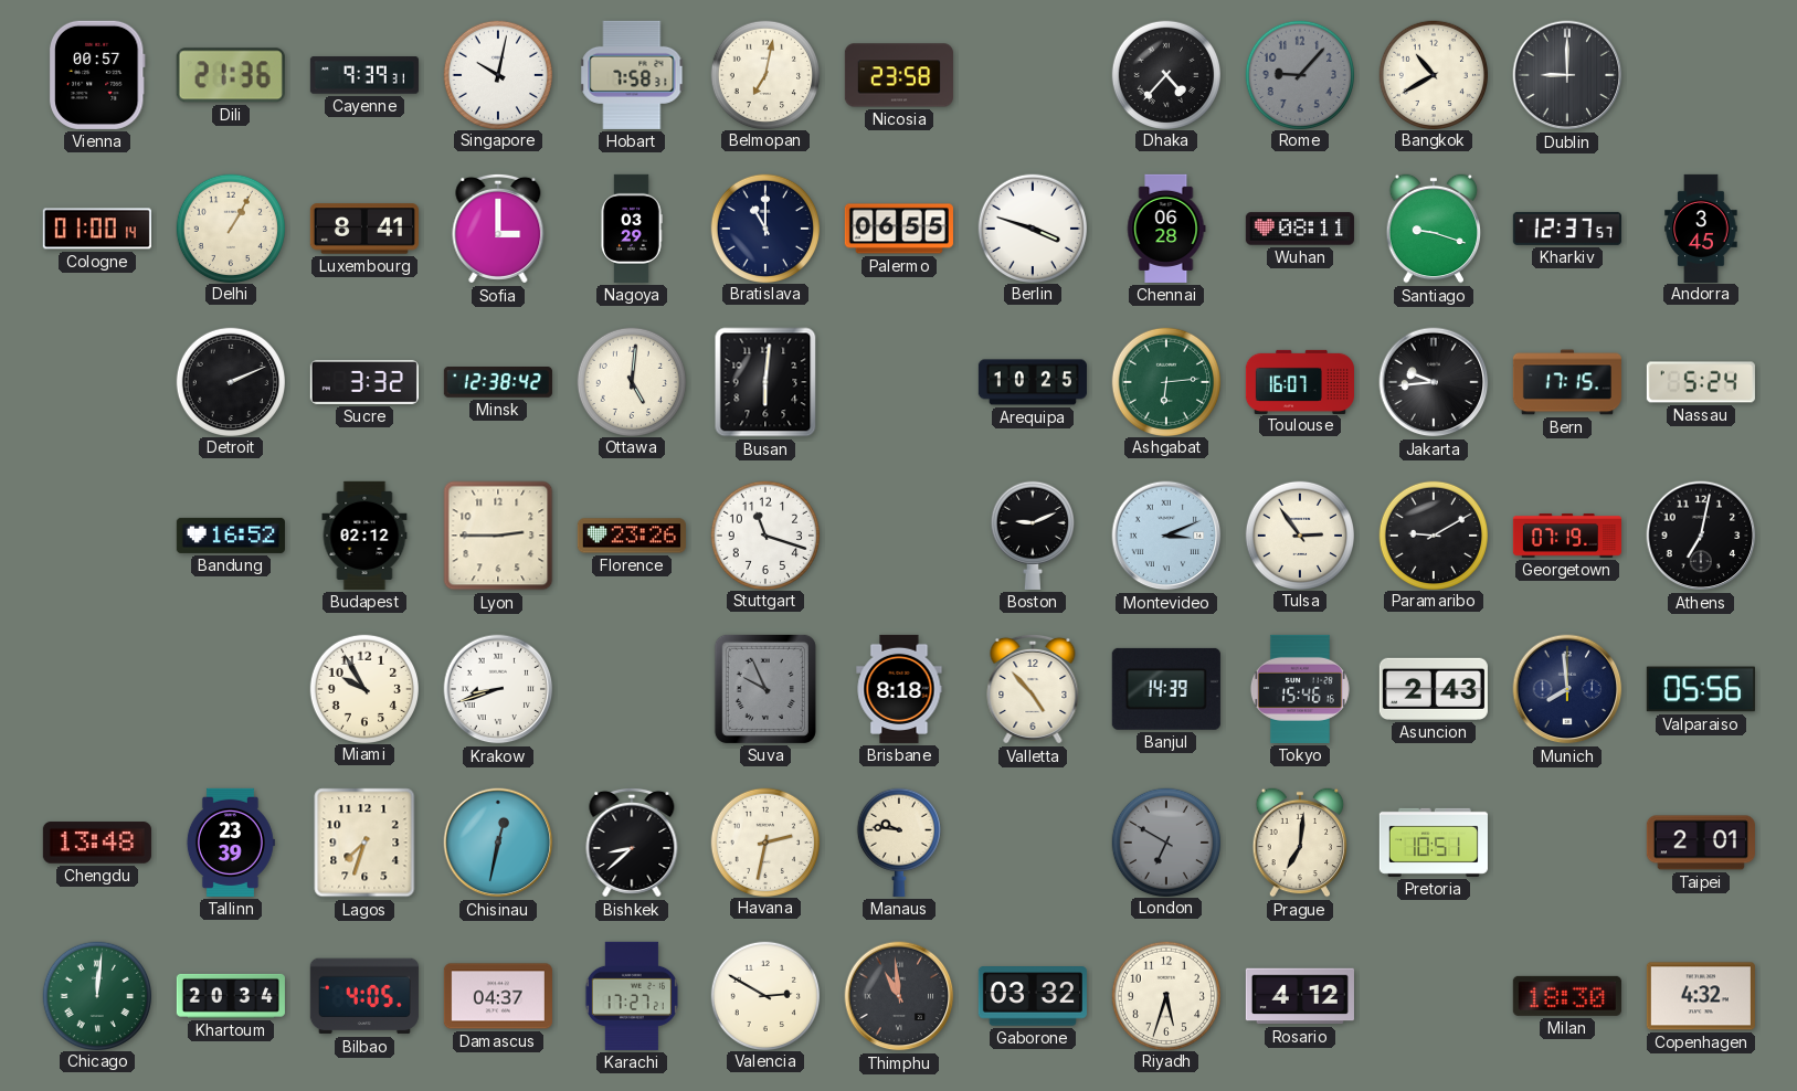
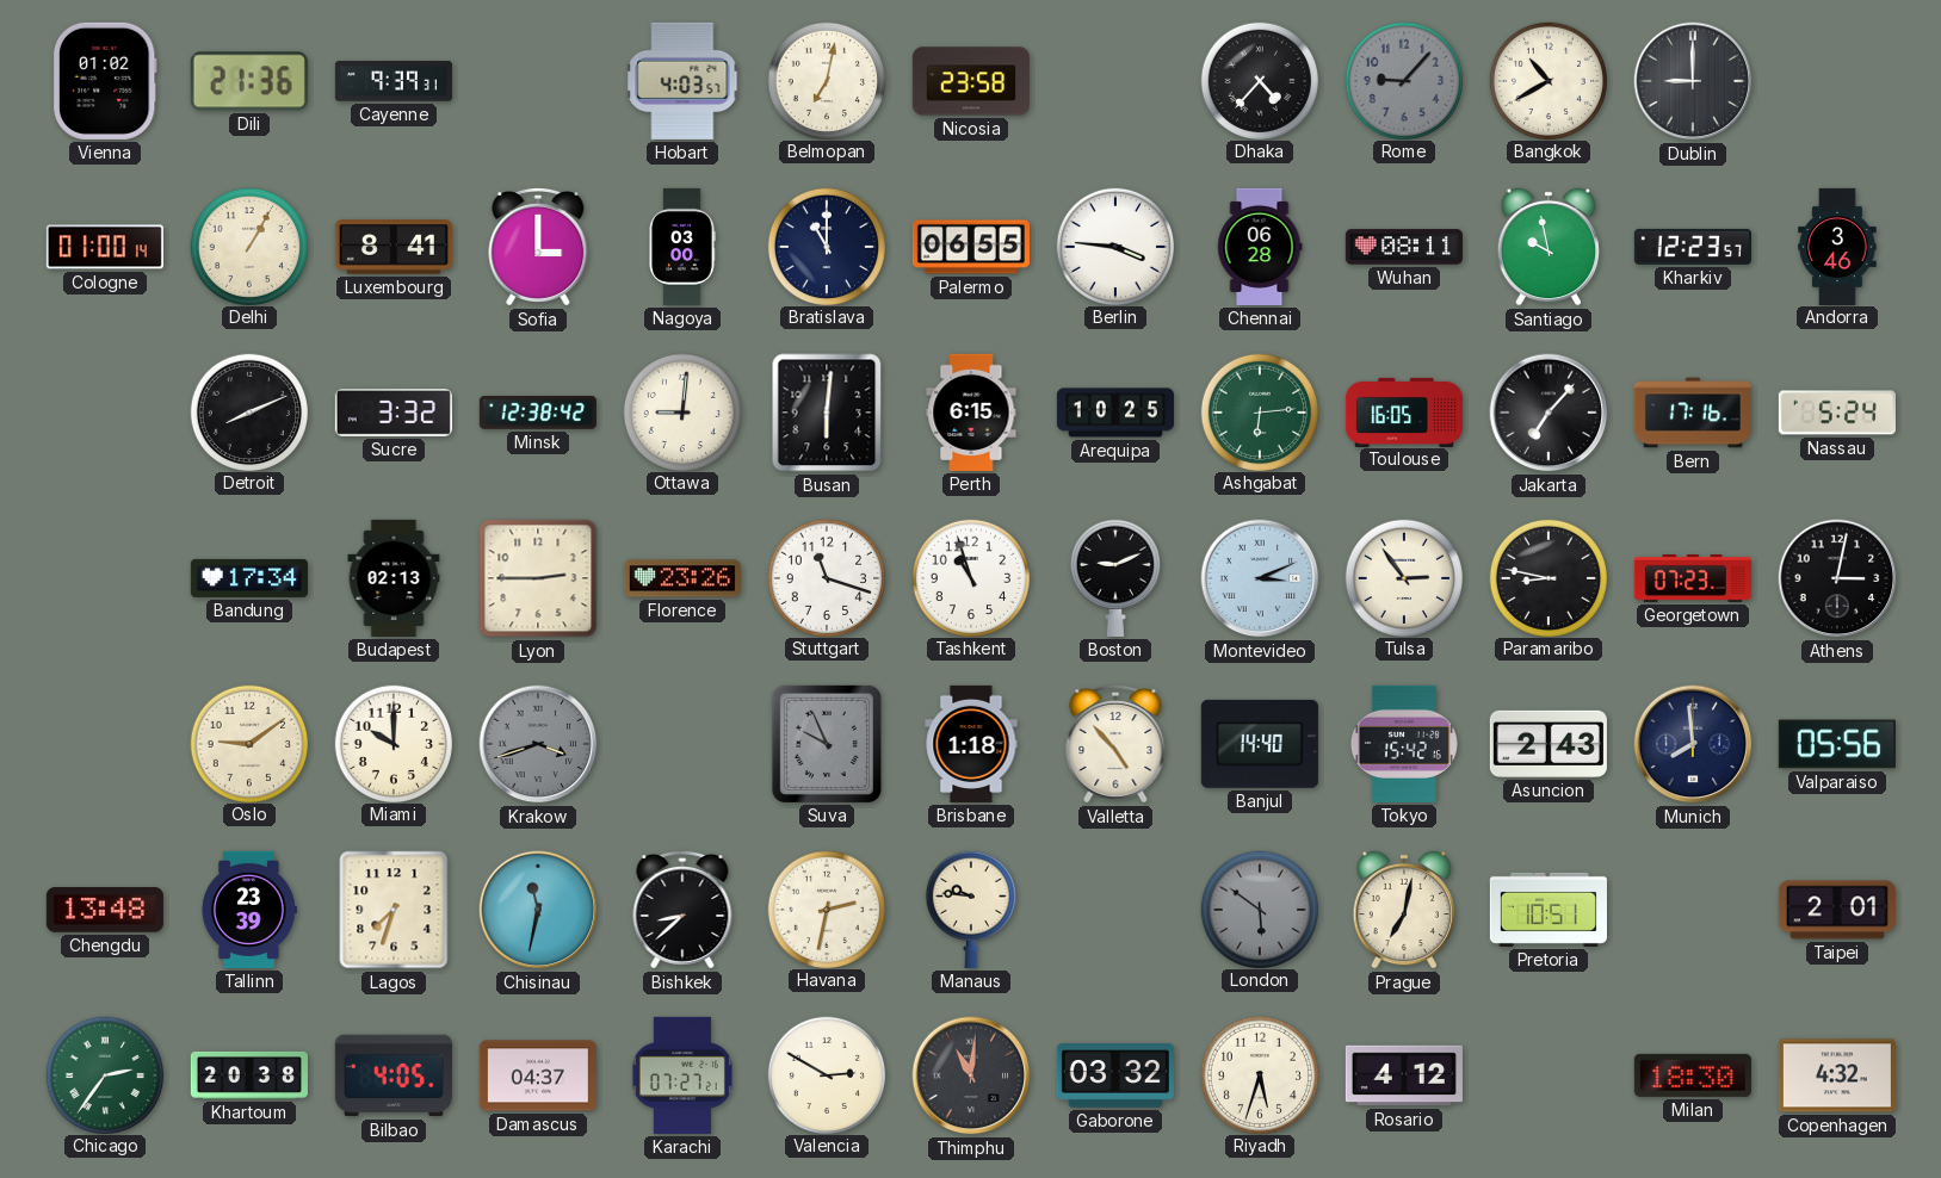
Vienna: 00:57 -> 01:02 (105, 81)
Singapore: 10:02 -> none (497, 74)
Hobart: 7:58 -> 4:03 (682, 81)
Nagoya: 03:29 -> 03:00 (682, 247)
Berlin: 3:48 -> 3:46 (1114, 246)
Santiago: 9:18 -> 9:58 (1549, 247)
Kharkiv: 12:37 -> 12:23 (1693, 247)
Andorra: 3:45 -> 3:46 (1837, 246)
Detroit: 2:11 -> 8:11 (248, 411)
Ottawa: 5:01 -> 9:01 (681, 411)
Perth: none -> 6:15 (971, 413)
Toulouse: 16:07 -> 16:05 (1403, 411)
Jakarta: 9:44 -> 7:07 (1549, 413)
Bern: 17:15 -> 17:16 (1693, 413)
Bandung: 16:52 -> 17:34 (249, 578)
Budapest: 02:12 -> 02:13 (394, 578)
Tashkent: none -> 10:57 (970, 577)
Paramaribo: 9:10 -> 8:47 (1547, 577)
Georgetown: 07:19 -> 07:23 (1693, 579)
Athens: 7:02 -> 3:02 (1837, 578)
Oslo: none -> 9:09 (248, 743)
Miami: 9:55 -> 10:00 (392, 743)
Krakow: 8:42 -> 3:42 (538, 744)
Krakow dial: white -> grey (538, 744)
Brisbane: 8:18 -> 1:18 (971, 744)
Banjul: 14:39 -> 14:40 (1260, 744)
Tokyo: 15:46 -> 15:42 (1404, 744)
Chisinau: 12:32 -> 11:32 (538, 910)
London: 6:50 -> 5:51 (1259, 909)
Prague: 7:01 -> 7:02 (1404, 910)
Chicago: 12:01 -> 2:36 (104, 1074)
Khartoum: 20:34 -> 20:38 (249, 1075)
Karachi: 17:27 -> 07:27 (682, 1075)
Thimphu: 10:59 -> 11:01 (971, 1075)
